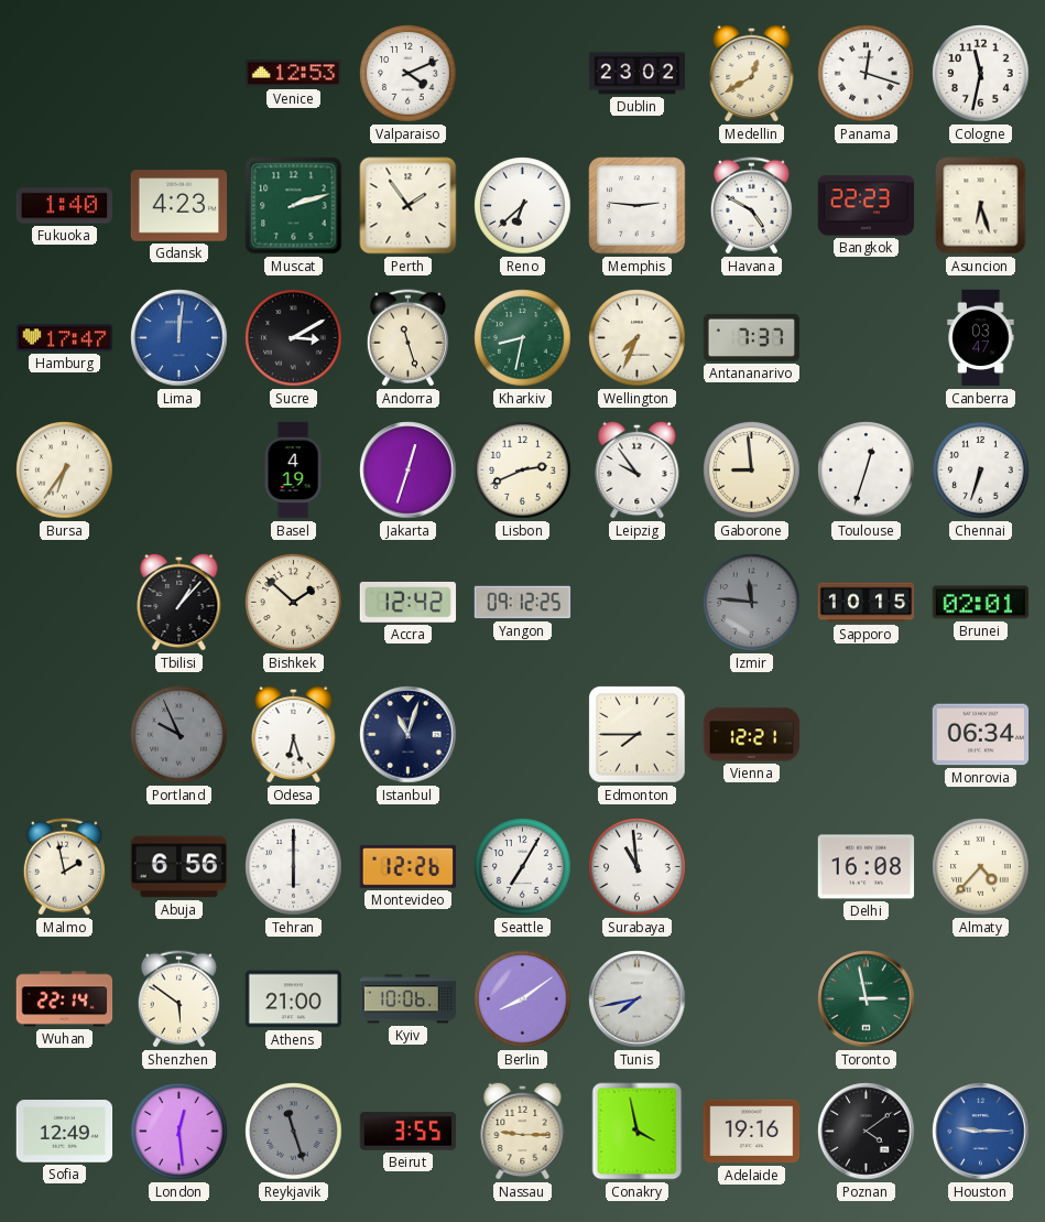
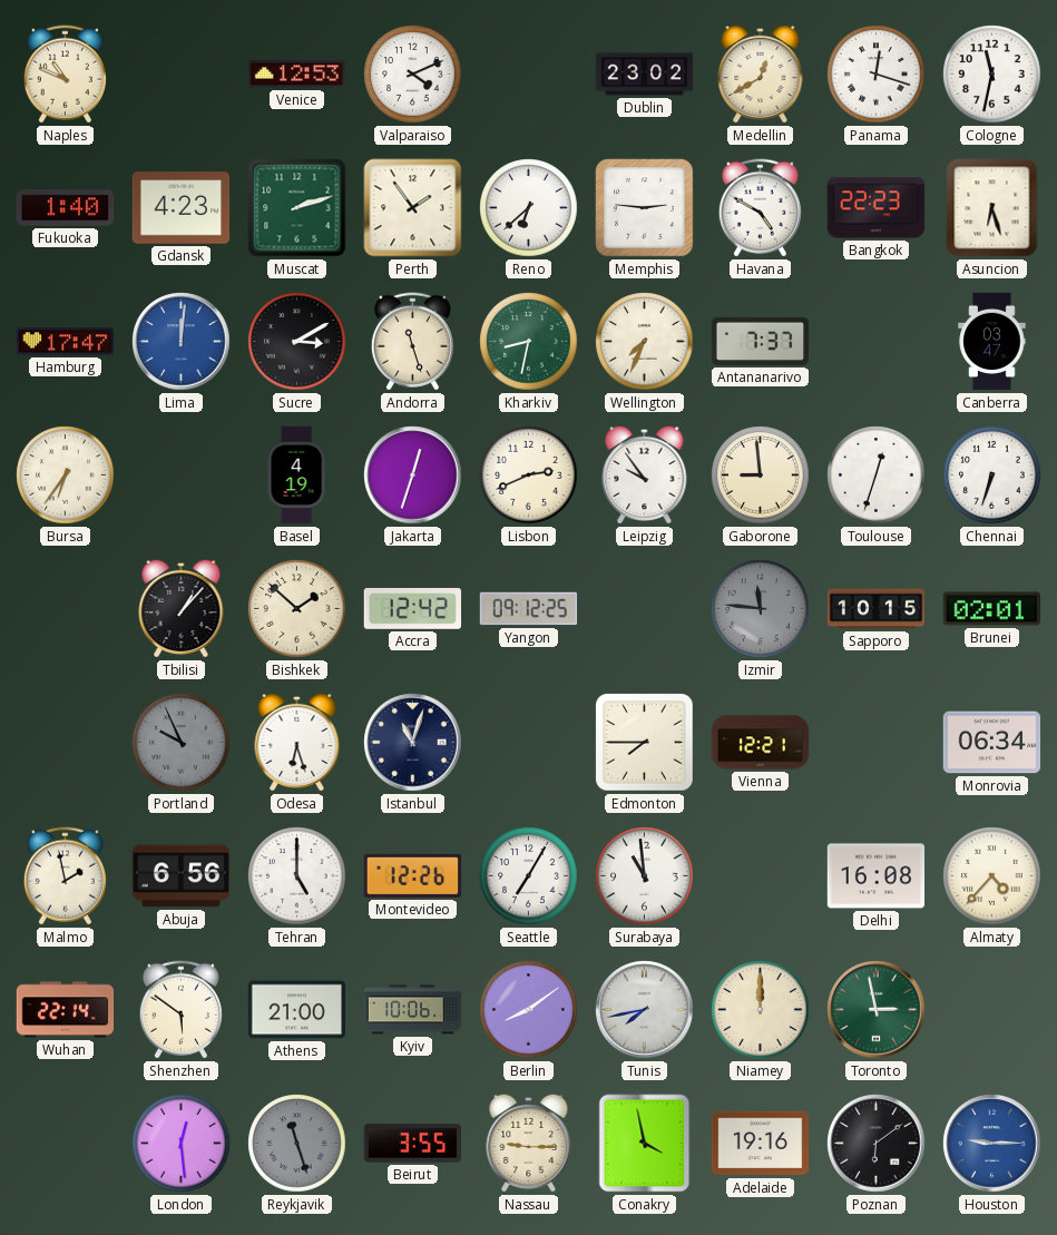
Naples: none -> 10:49 (65, 75)
Tehran: 6:00 -> 5:00 (297, 876)
Niamey: none -> 12:00 (761, 1010)
Sofia: 12:49 -> none (65, 1132)
Poznan: 4:09 -> 6:09 (877, 1144)
